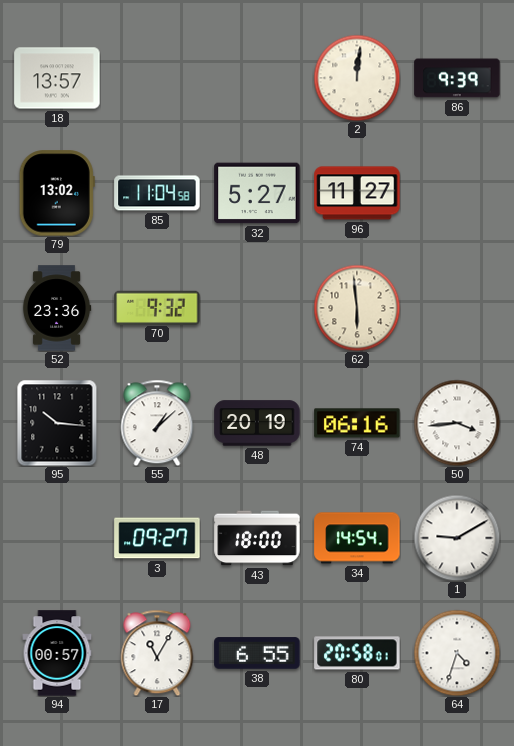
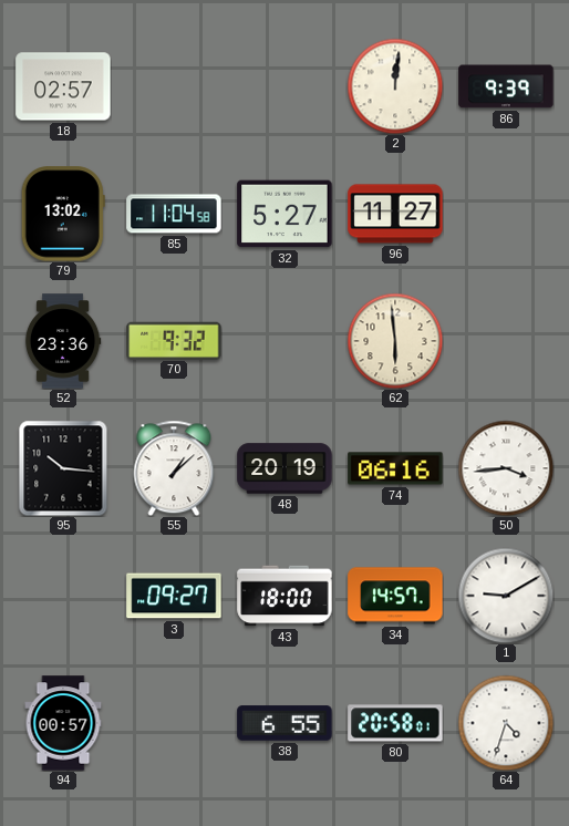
18: 13:57 -> 02:57 (63, 86)
34: 14:54 -> 14:57 (395, 596)
17: 11:05 -> none (157, 653)
